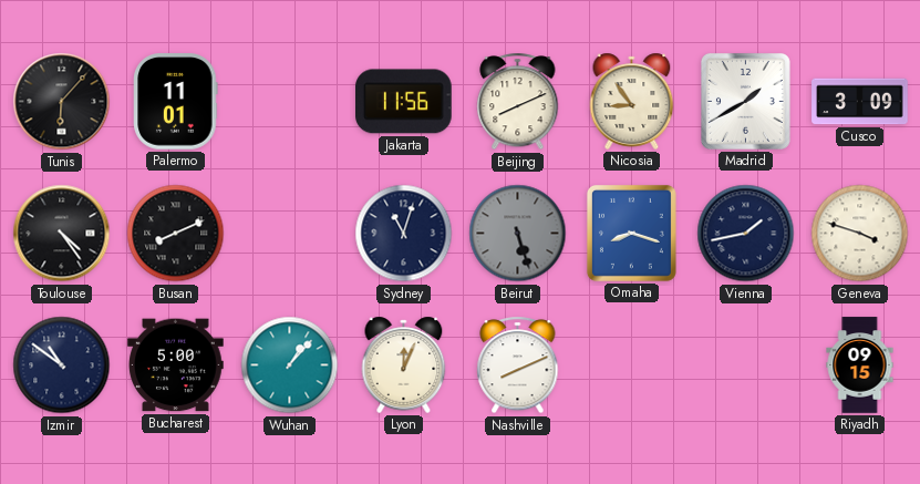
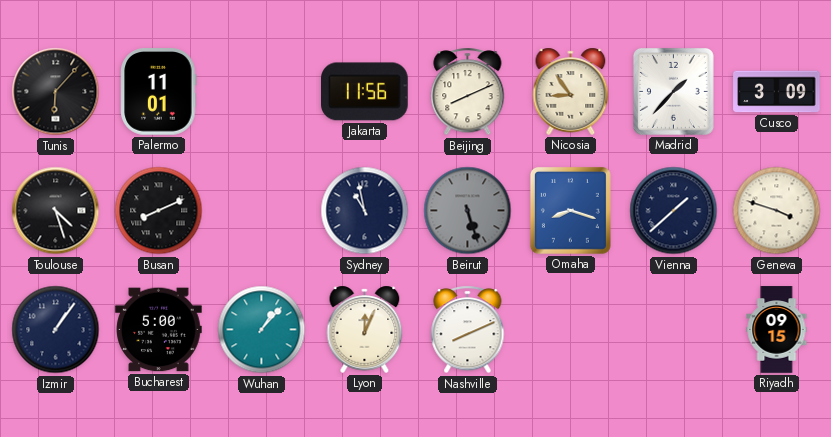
Madrid: 1:40 -> 1:37 (673, 91)
Toulouse: 4:24 -> 4:27 (56, 211)
Sydney: 11:03 -> 10:58 (365, 211)
Vienna: 1:43 -> 1:38 (674, 211)
Izmir: 10:51 -> 1:06 (56, 330)
